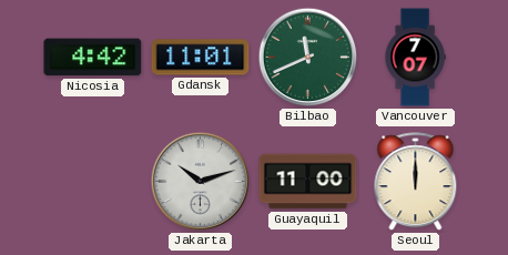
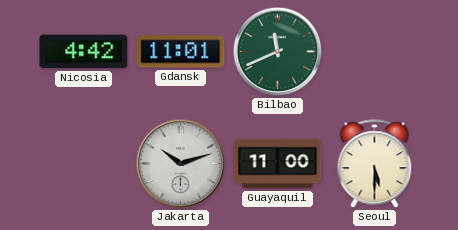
Vancouver: 7:07 -> none (415, 58)
Seoul: 12:00 -> 5:30 (375, 164)
